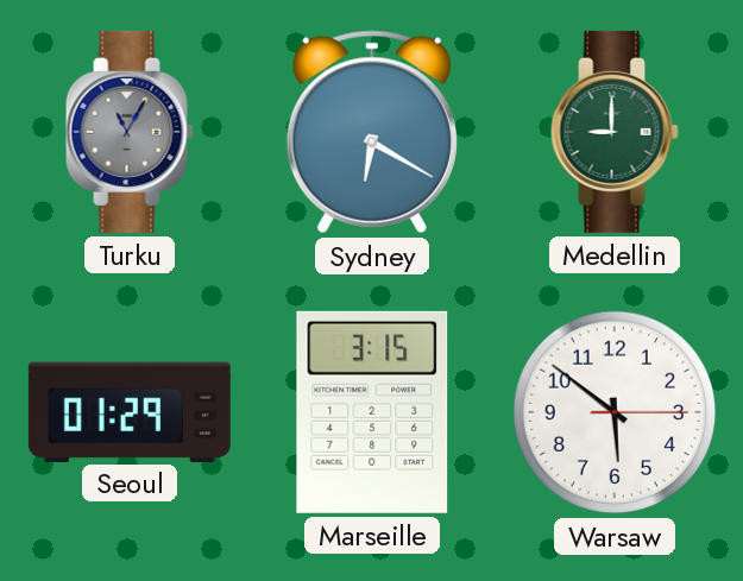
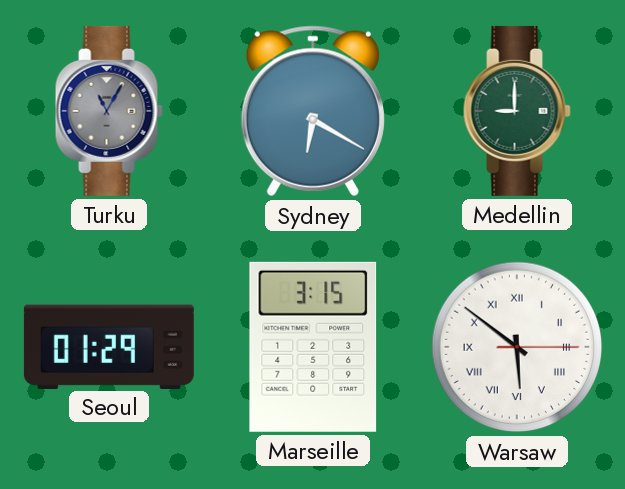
Warsaw numerals: Arabic -> Roman (517, 347)
